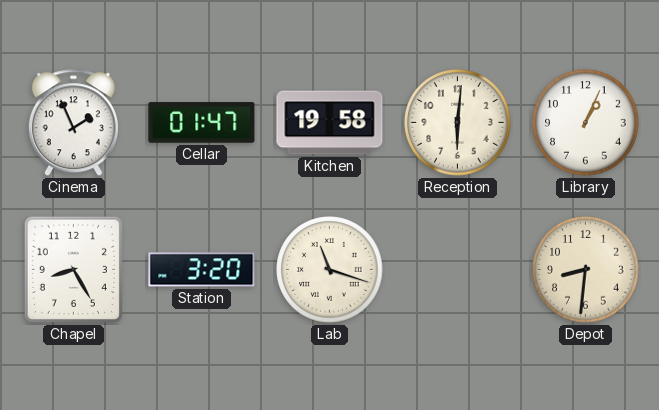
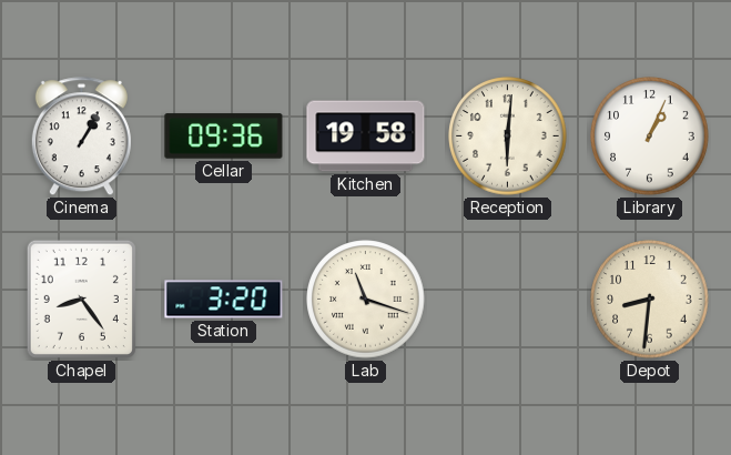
Cinema: 1:56 -> 1:05 (81, 136)
Cellar: 01:47 -> 09:36 (224, 136)
Chapel: 8:25 -> 8:24 (81, 299)
